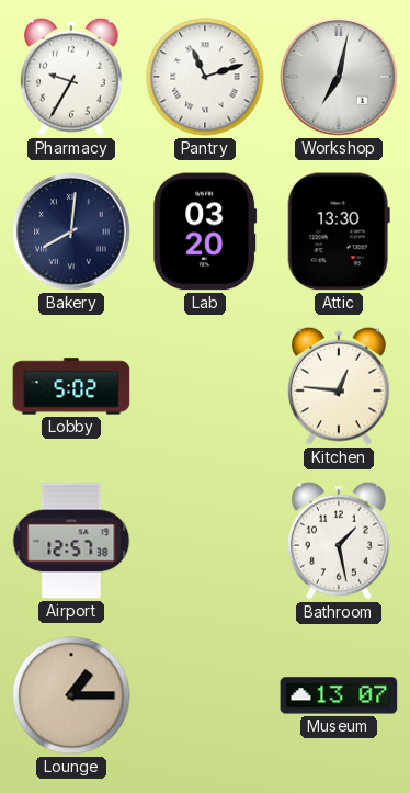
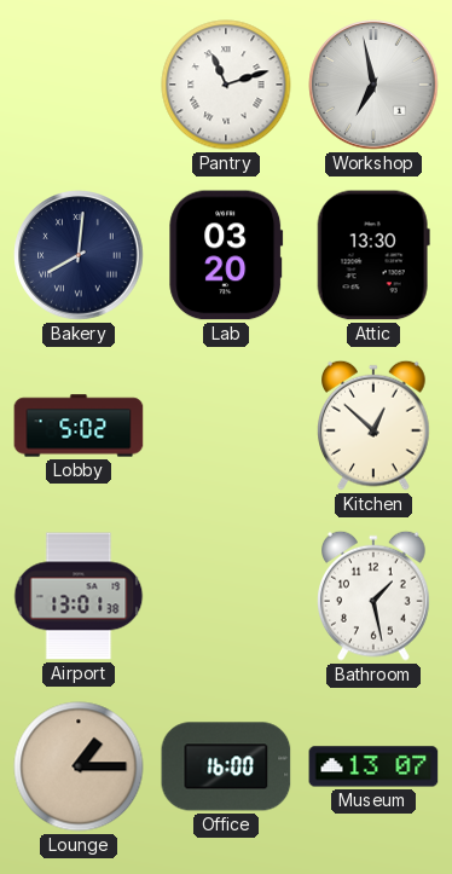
Pharmacy: 9:35 -> none (72, 77)
Workshop: 7:02 -> 6:58 (373, 85)
Kitchen: 12:46 -> 12:52 (375, 426)
Airport: 12:57 -> 13:01 (79, 596)
Office: none -> 16:00 (226, 766)
